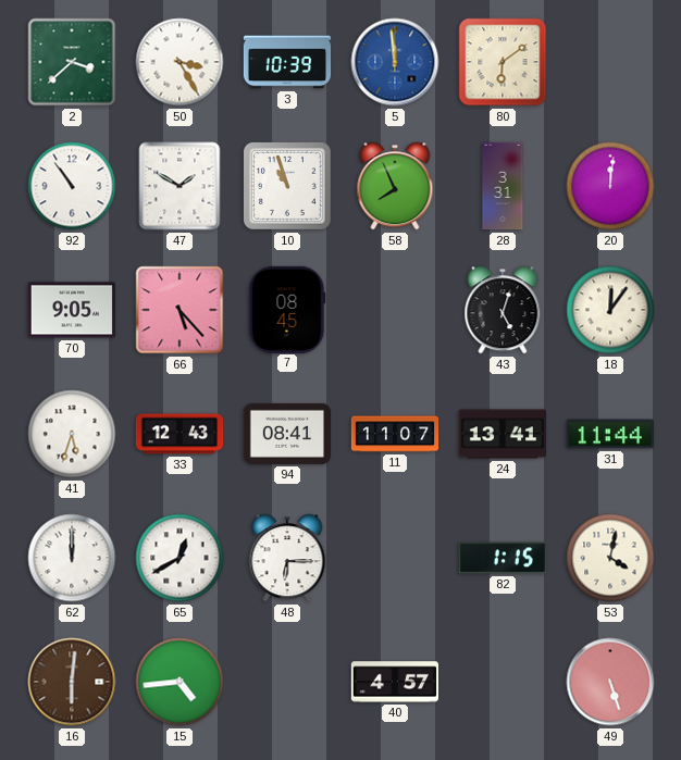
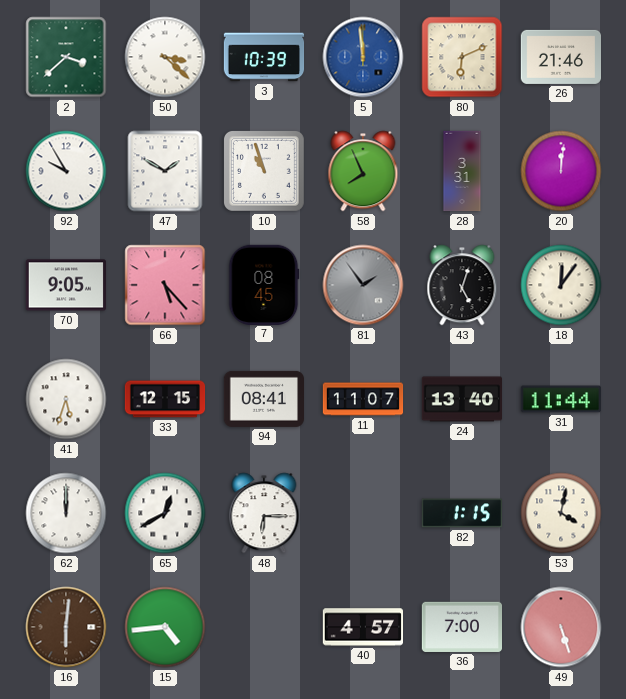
50: 3:25 -> 3:22 (165, 57)
80: 6:09 -> 6:11 (462, 57)
26: none -> 21:46 (560, 57)
92: 10:54 -> 9:55 (66, 171)
81: none -> 1:54 (363, 285)
33: 12:43 -> 12:15 (165, 399)
24: 13:41 -> 13:40 (461, 399)
36: none -> 7:00 (461, 627)
